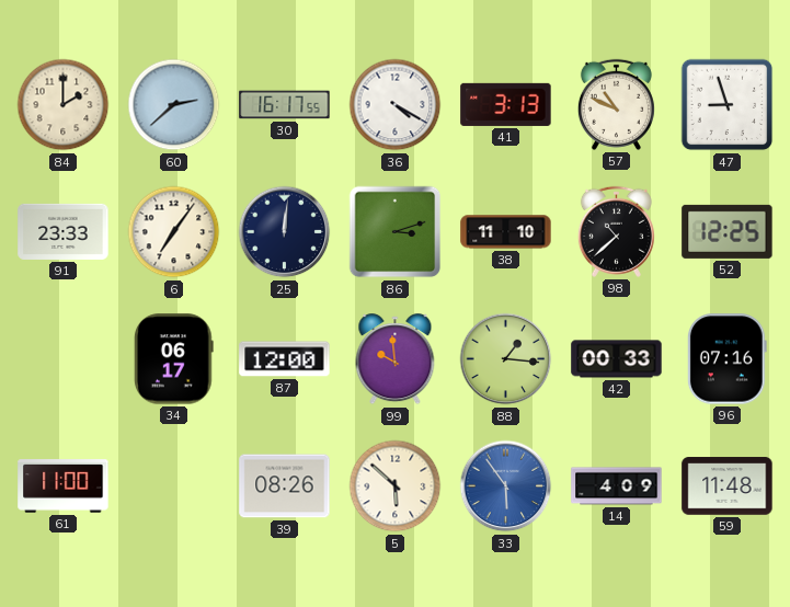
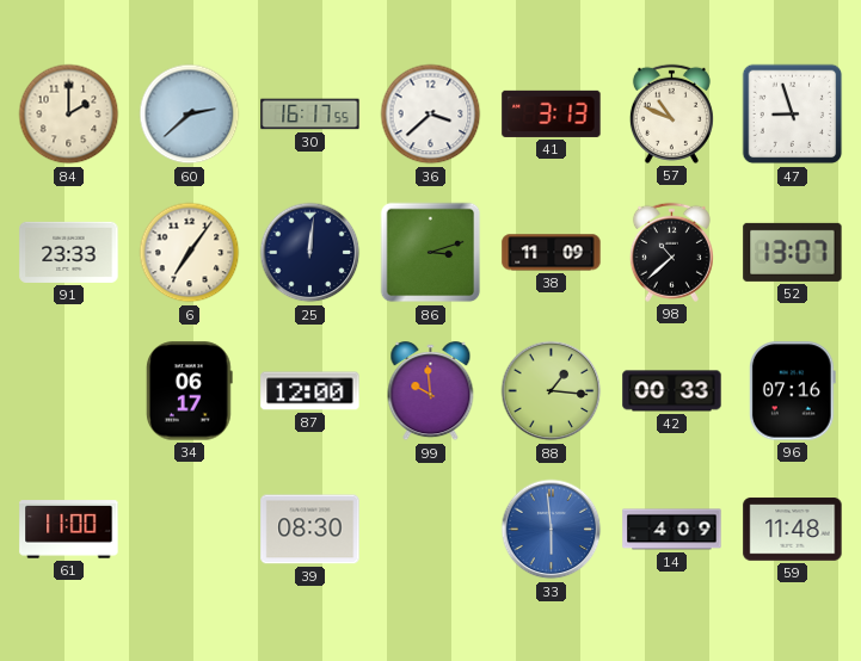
36: 4:20 -> 3:38 (431, 115)
38: 11:10 -> 11:09 (552, 253)
52: 12:25 -> 13:07 (793, 252)
39: 08:26 -> 08:30 (310, 530)
5: 5:52 -> none (396, 486)
33: 5:54 -> 5:59 (552, 530)
